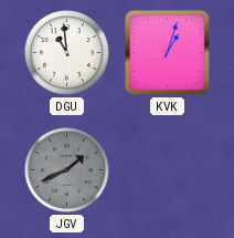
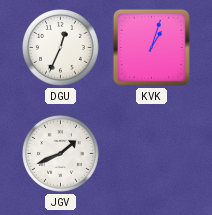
DGU: 10:59 -> 12:34 (61, 48)
JGV dial: grey -> white (61, 154)
